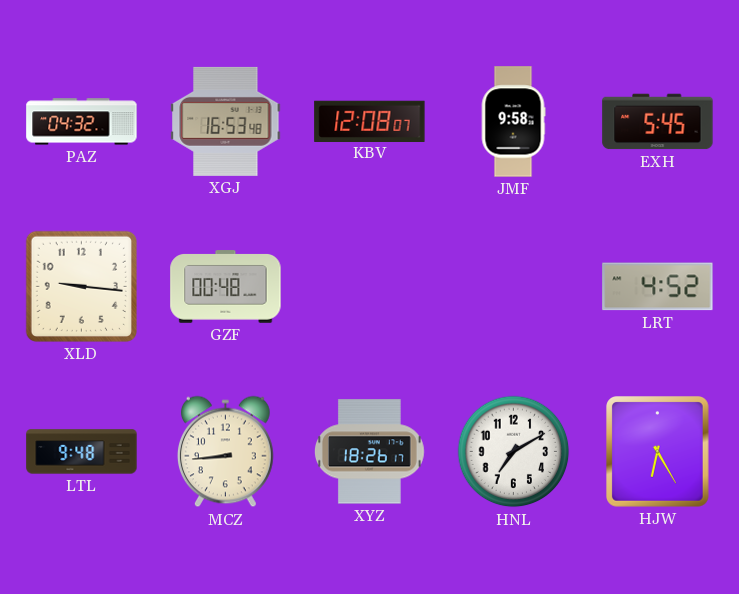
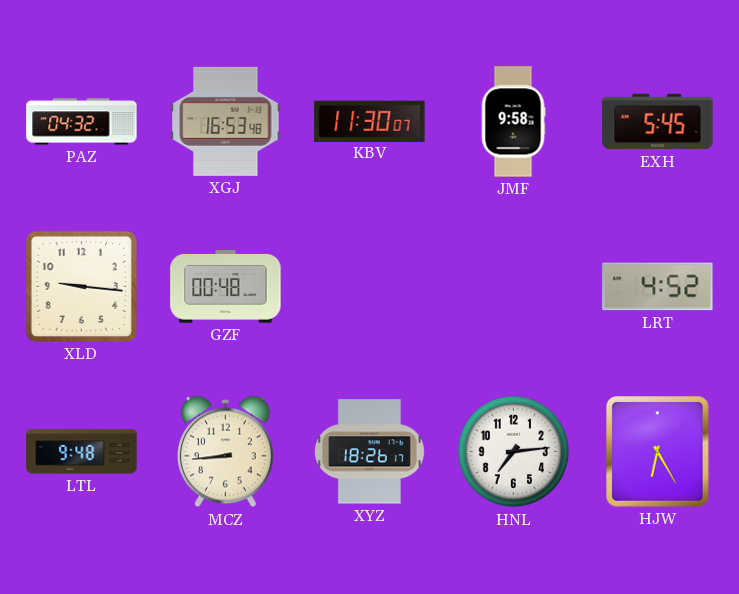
KBV: 12:08 -> 11:30 (370, 121)
HNL: 7:10 -> 7:14 (514, 452)
